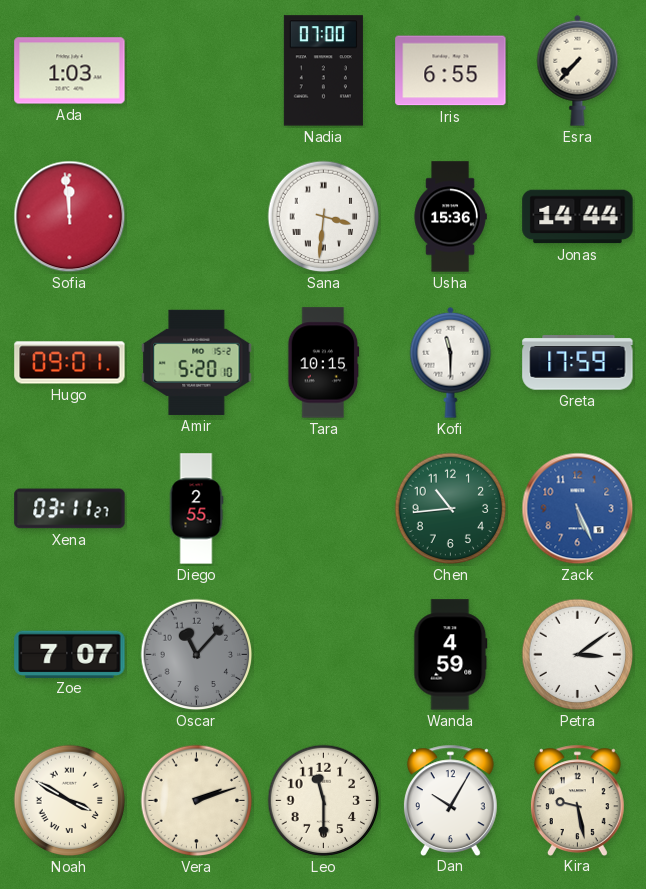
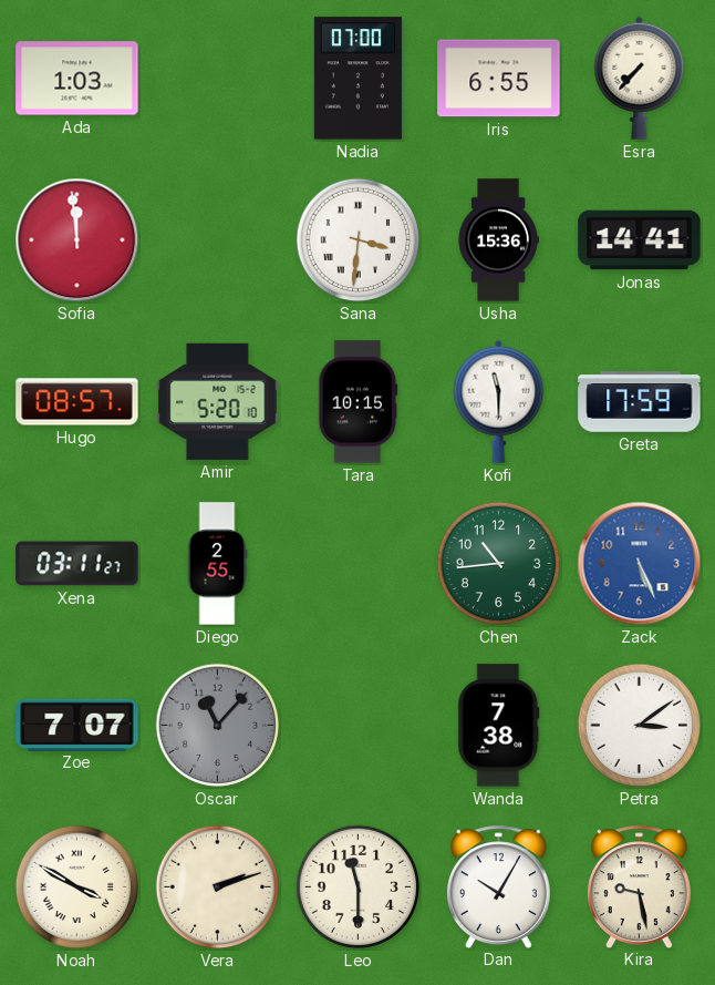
Jonas: 14:44 -> 14:41 (640, 240)
Hugo: 09:01 -> 08:57 (77, 402)
Wanda: 4:59 -> 7:38 (499, 726)
